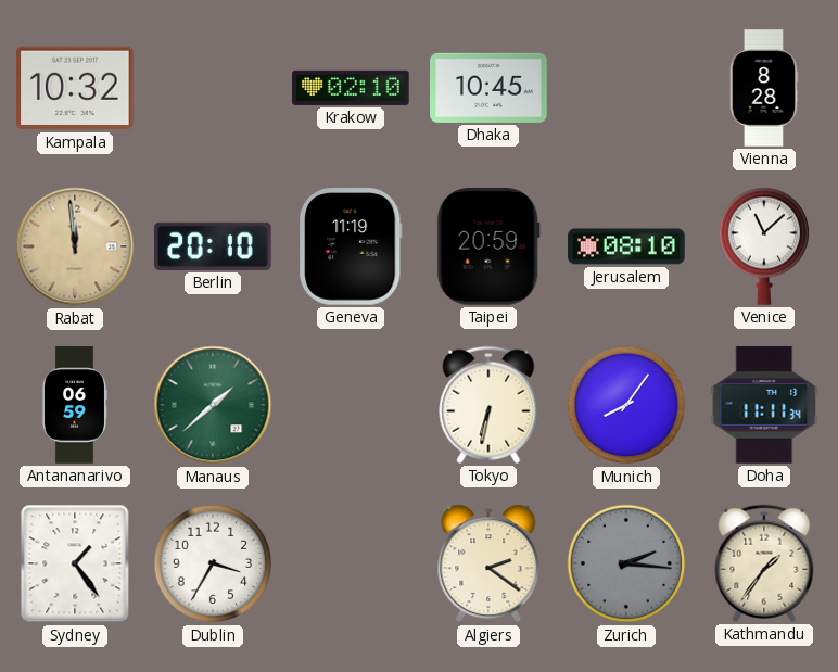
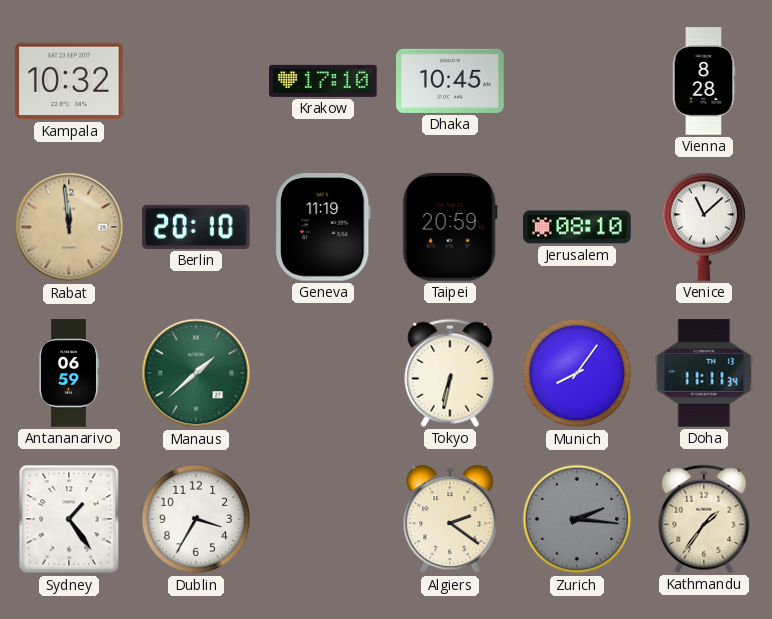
Krakow: 02:10 -> 17:10 (323, 81)
